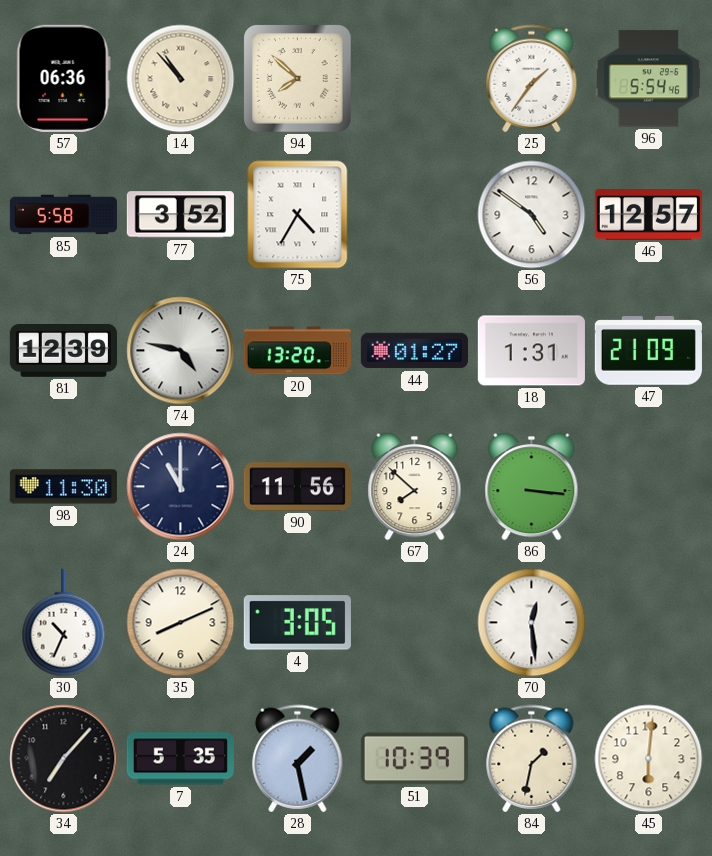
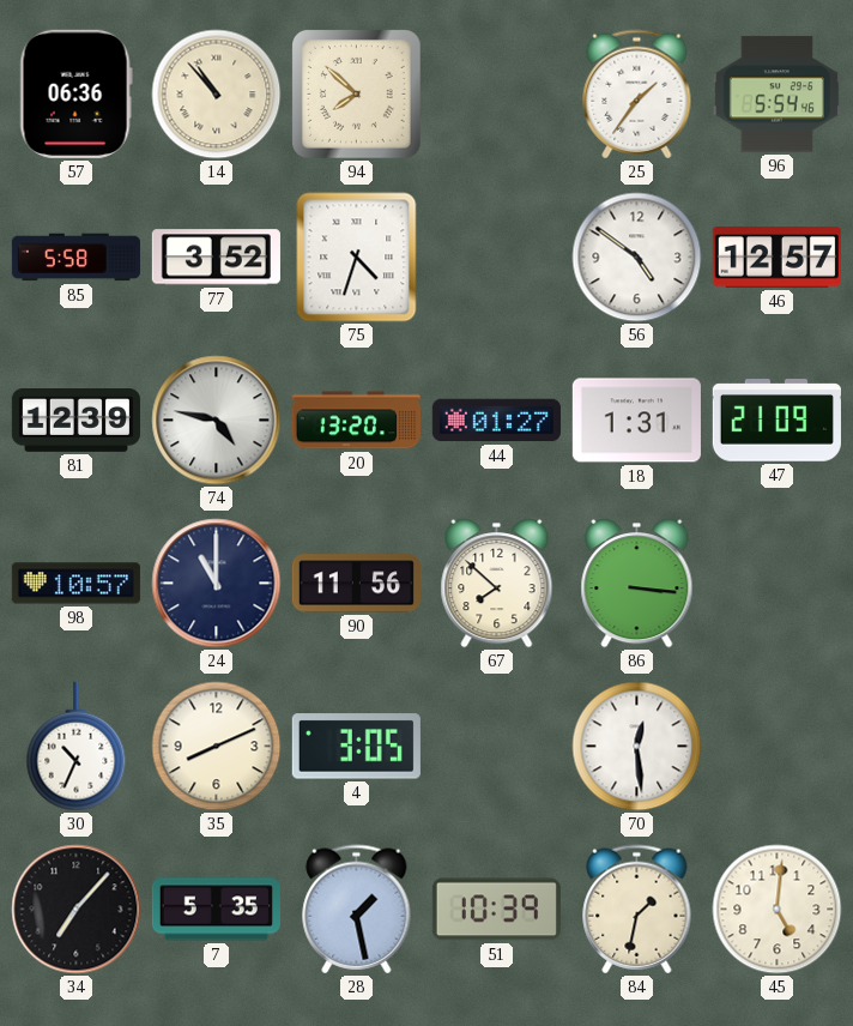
75: 4:35 -> 4:33 (357, 258)
98: 11:30 -> 10:57 (75, 584)
45: 6:01 -> 5:01 (778, 910)
